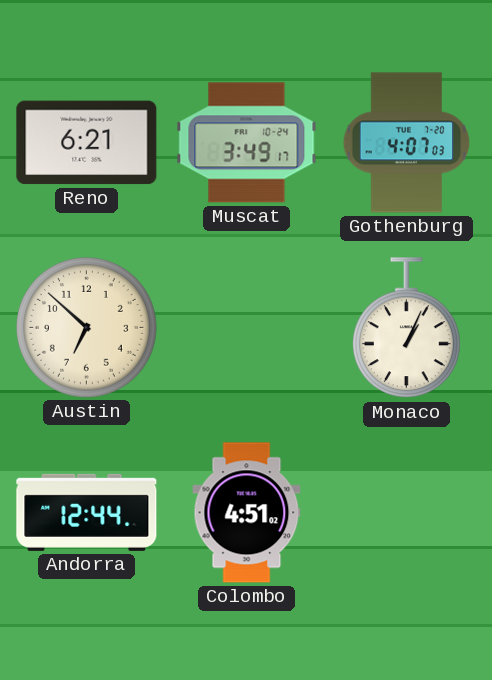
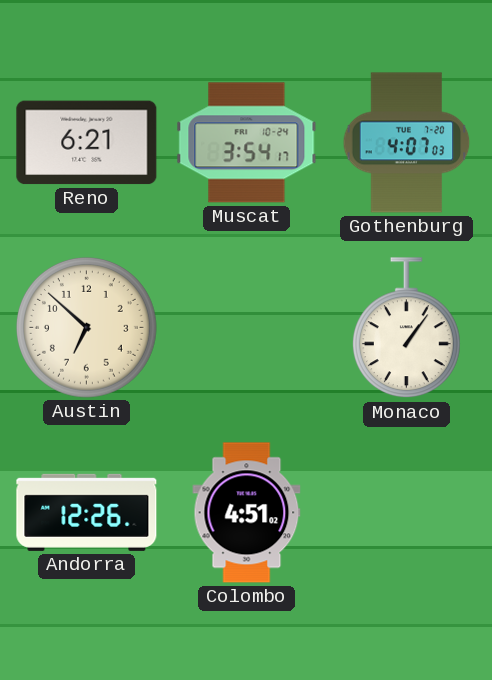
Muscat: 3:49 -> 3:54 (247, 143)
Monaco: 1:04 -> 1:06 (406, 328)
Andorra: 12:44 -> 12:26 (87, 512)
